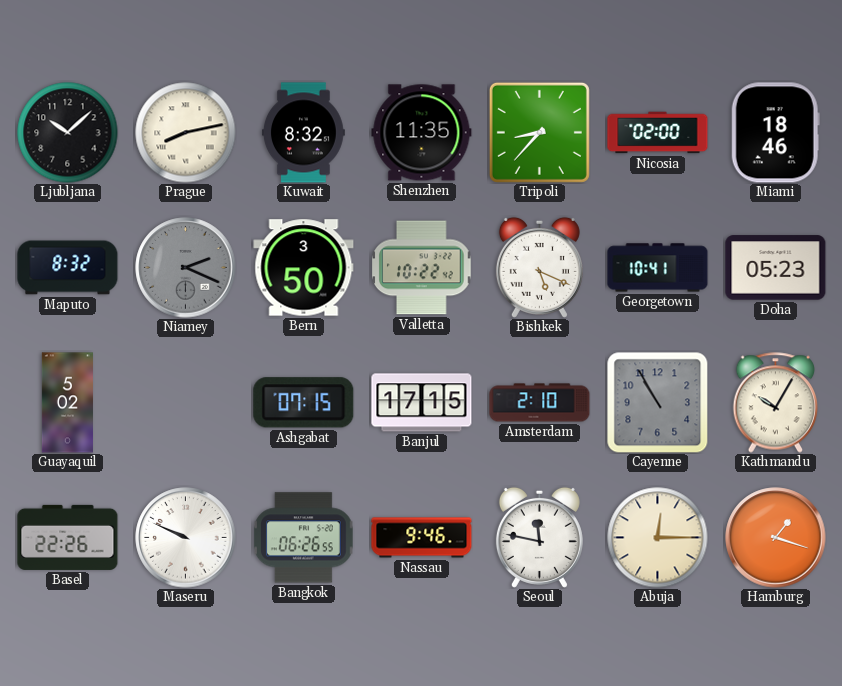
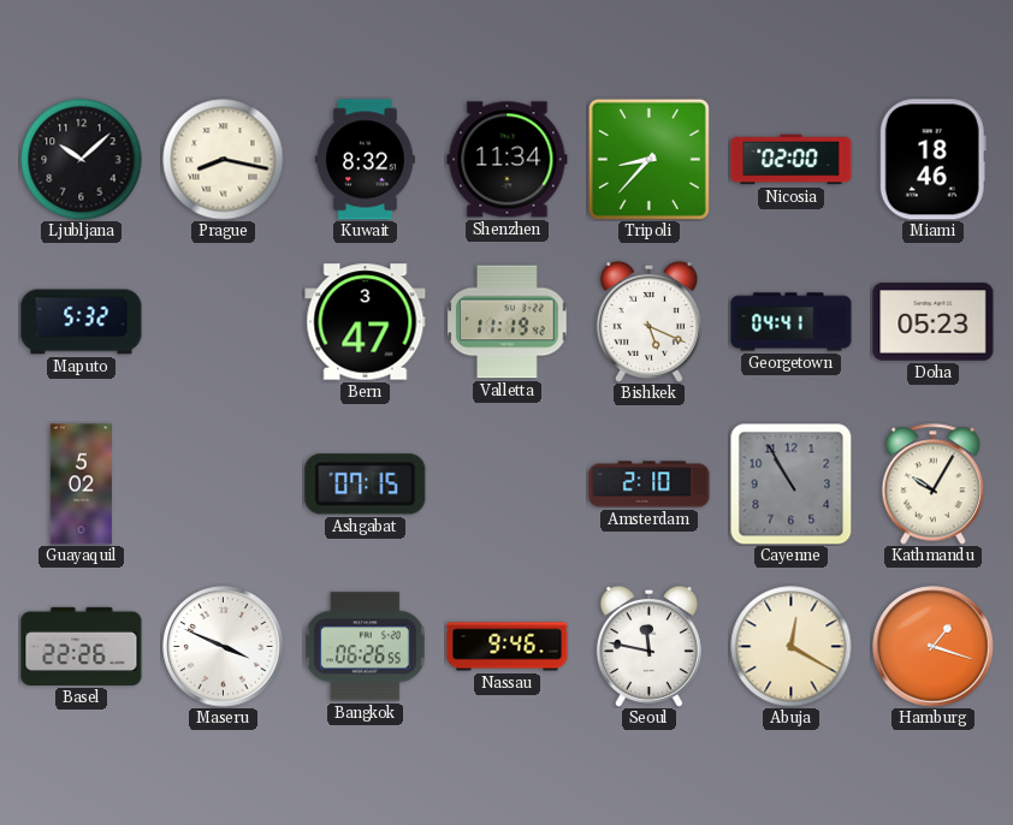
Prague: 8:13 -> 8:17 (224, 160)
Shenzhen: 11:35 -> 11:34 (508, 160)
Maputo: 8:32 -> 5:32 (82, 322)
Niamey: 2:19 -> none (186, 268)
Bern: 3:50 -> 3:47 (366, 322)
Valletta: 10:22 -> 11:19 (508, 322)
Georgetown: 10:41 -> 04:41 (792, 322)
Banjul: 17:15 -> none (422, 403)
Maseru: 9:49 -> 3:49 (224, 647)
Abuja: 12:15 -> 12:20 (792, 647)
